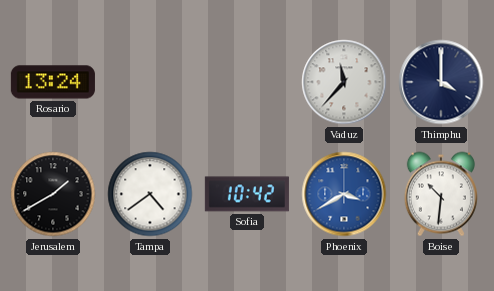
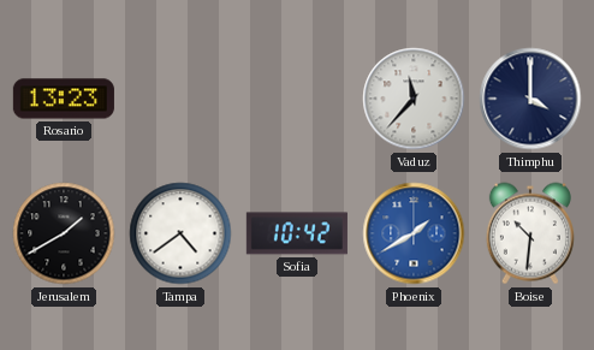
Rosario: 13:24 -> 13:23 (64, 99)
Phoenix: 3:40 -> 1:40 (414, 233)
